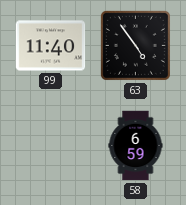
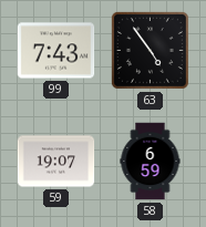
99: 11:40 -> 7:43 (56, 51)
59: none -> 19:07 (56, 162)
